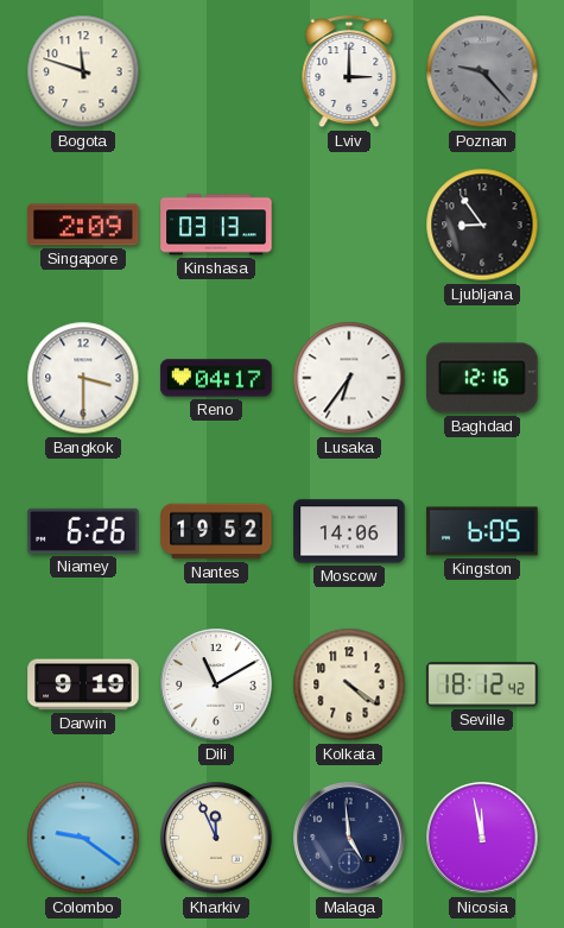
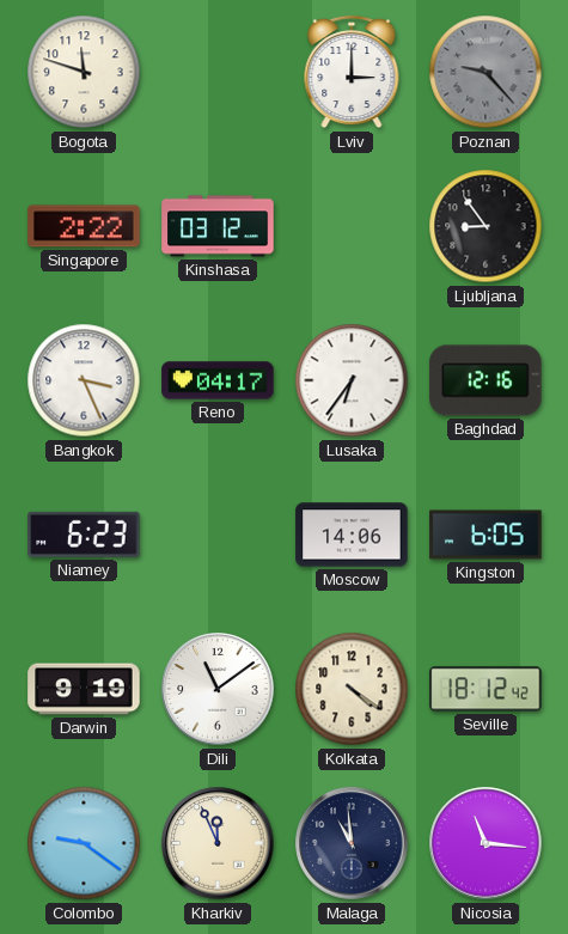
Singapore: 2:09 -> 2:22 (84, 226)
Kinshasa: 03:13 -> 03:12 (218, 226)
Bangkok: 3:30 -> 3:26 (84, 380)
Niamey: 6:26 -> 6:23 (84, 535)
Nantes: 19:52 -> none (216, 531)
Dili: 11:10 -> 11:09 (218, 689)
Malaga: 4:59 -> 10:59 (352, 843)
Nicosia: 11:58 -> 11:16 (485, 843)
